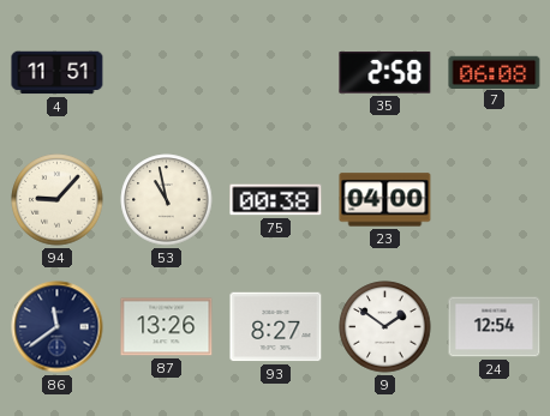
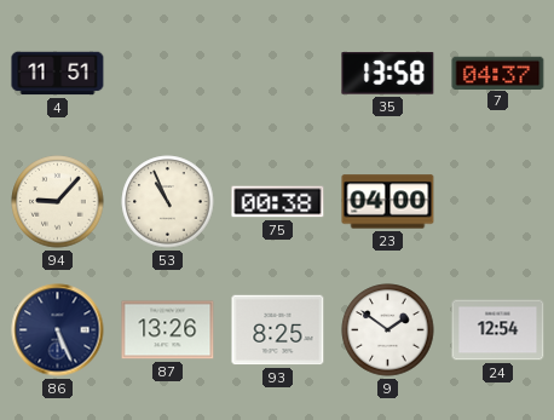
35: 2:58 -> 13:58 (388, 74)
7: 06:08 -> 04:37 (498, 73)
53: 10:58 -> 10:56 (168, 202)
86: 11:39 -> 5:26 (58, 330)
93: 8:27 -> 8:25 (278, 330)
